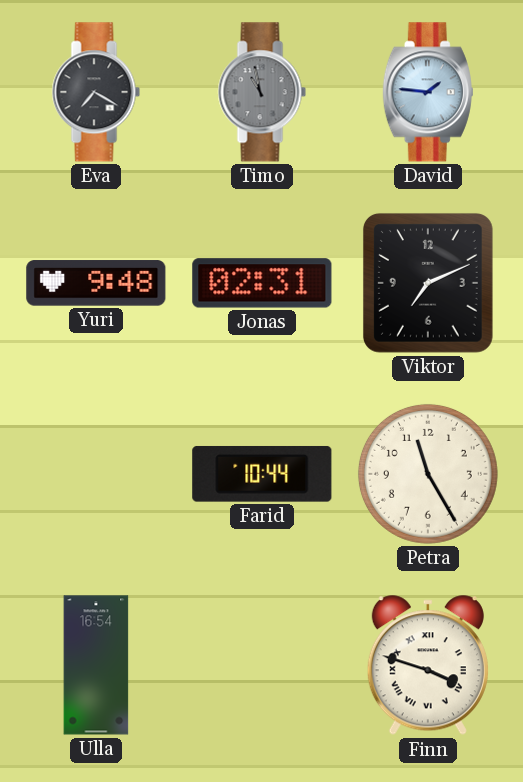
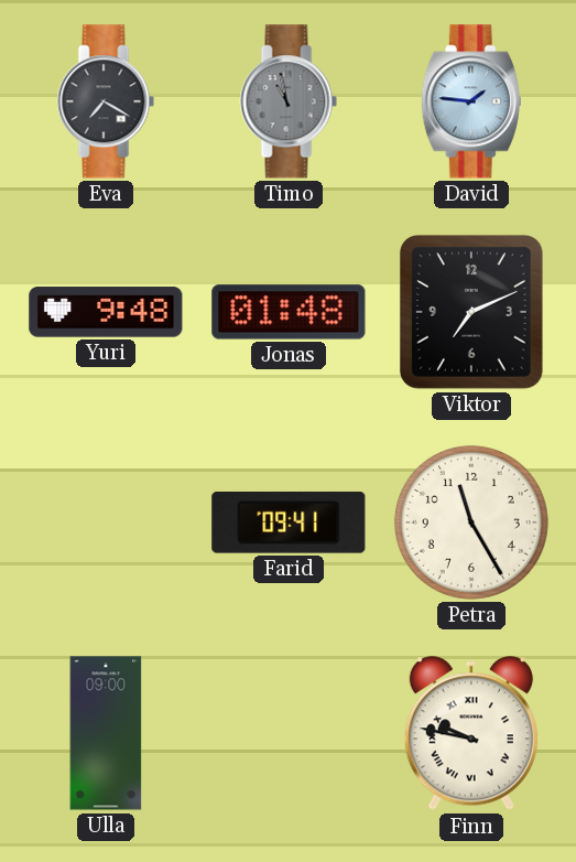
Jonas: 02:31 -> 01:48 (289, 312)
Farid: 10:44 -> 09:41 (289, 522)
Ulla: 16:54 -> 09:00 (106, 733)
Finn: 3:48 -> 9:47 (471, 734)
